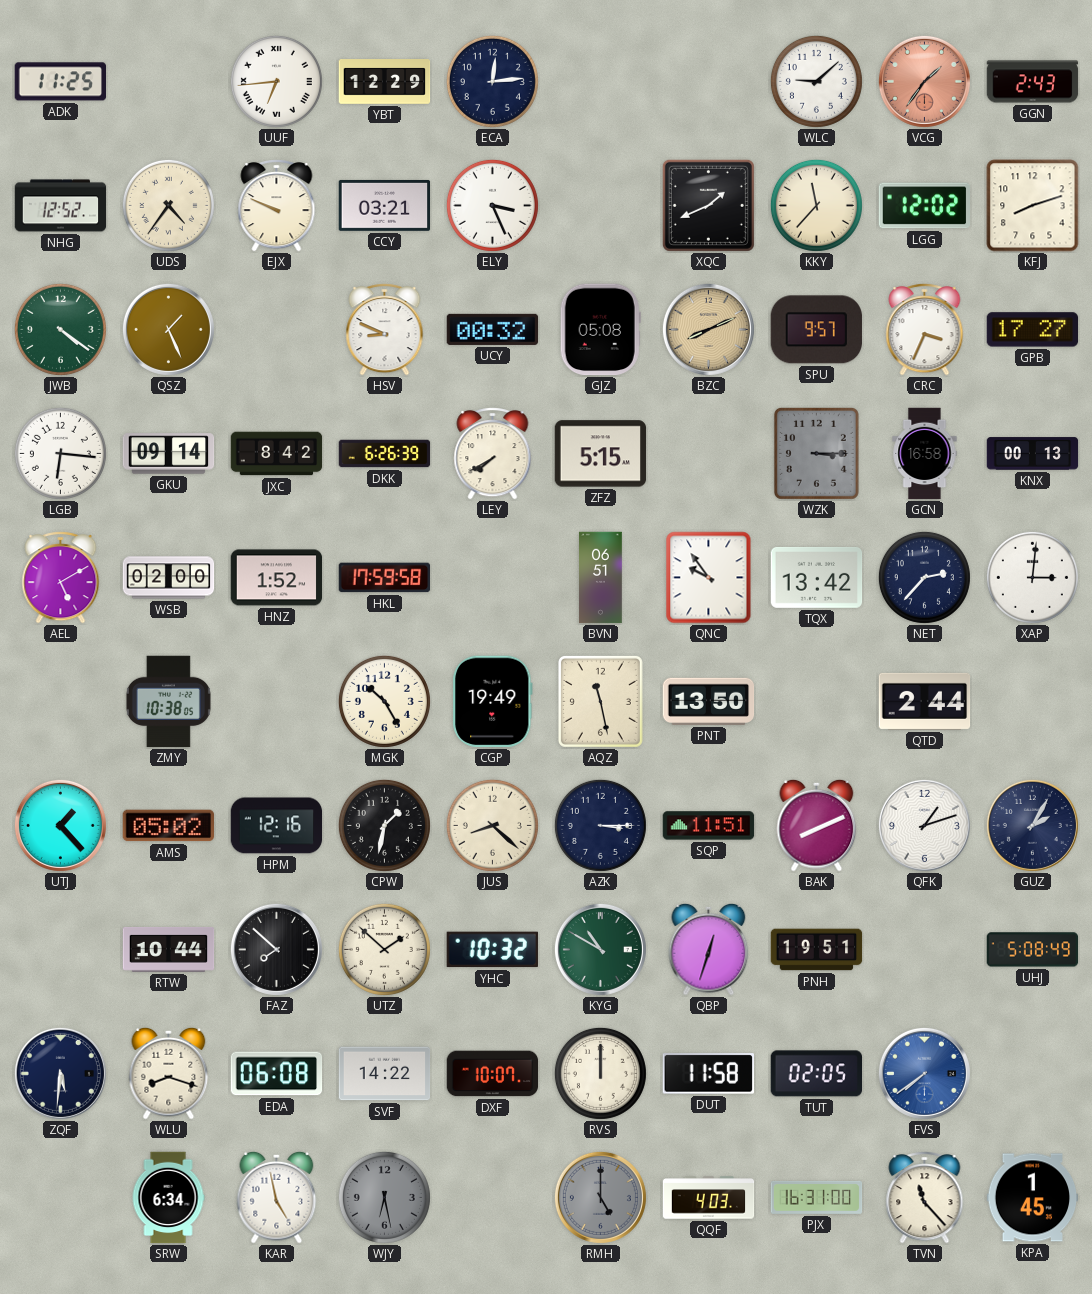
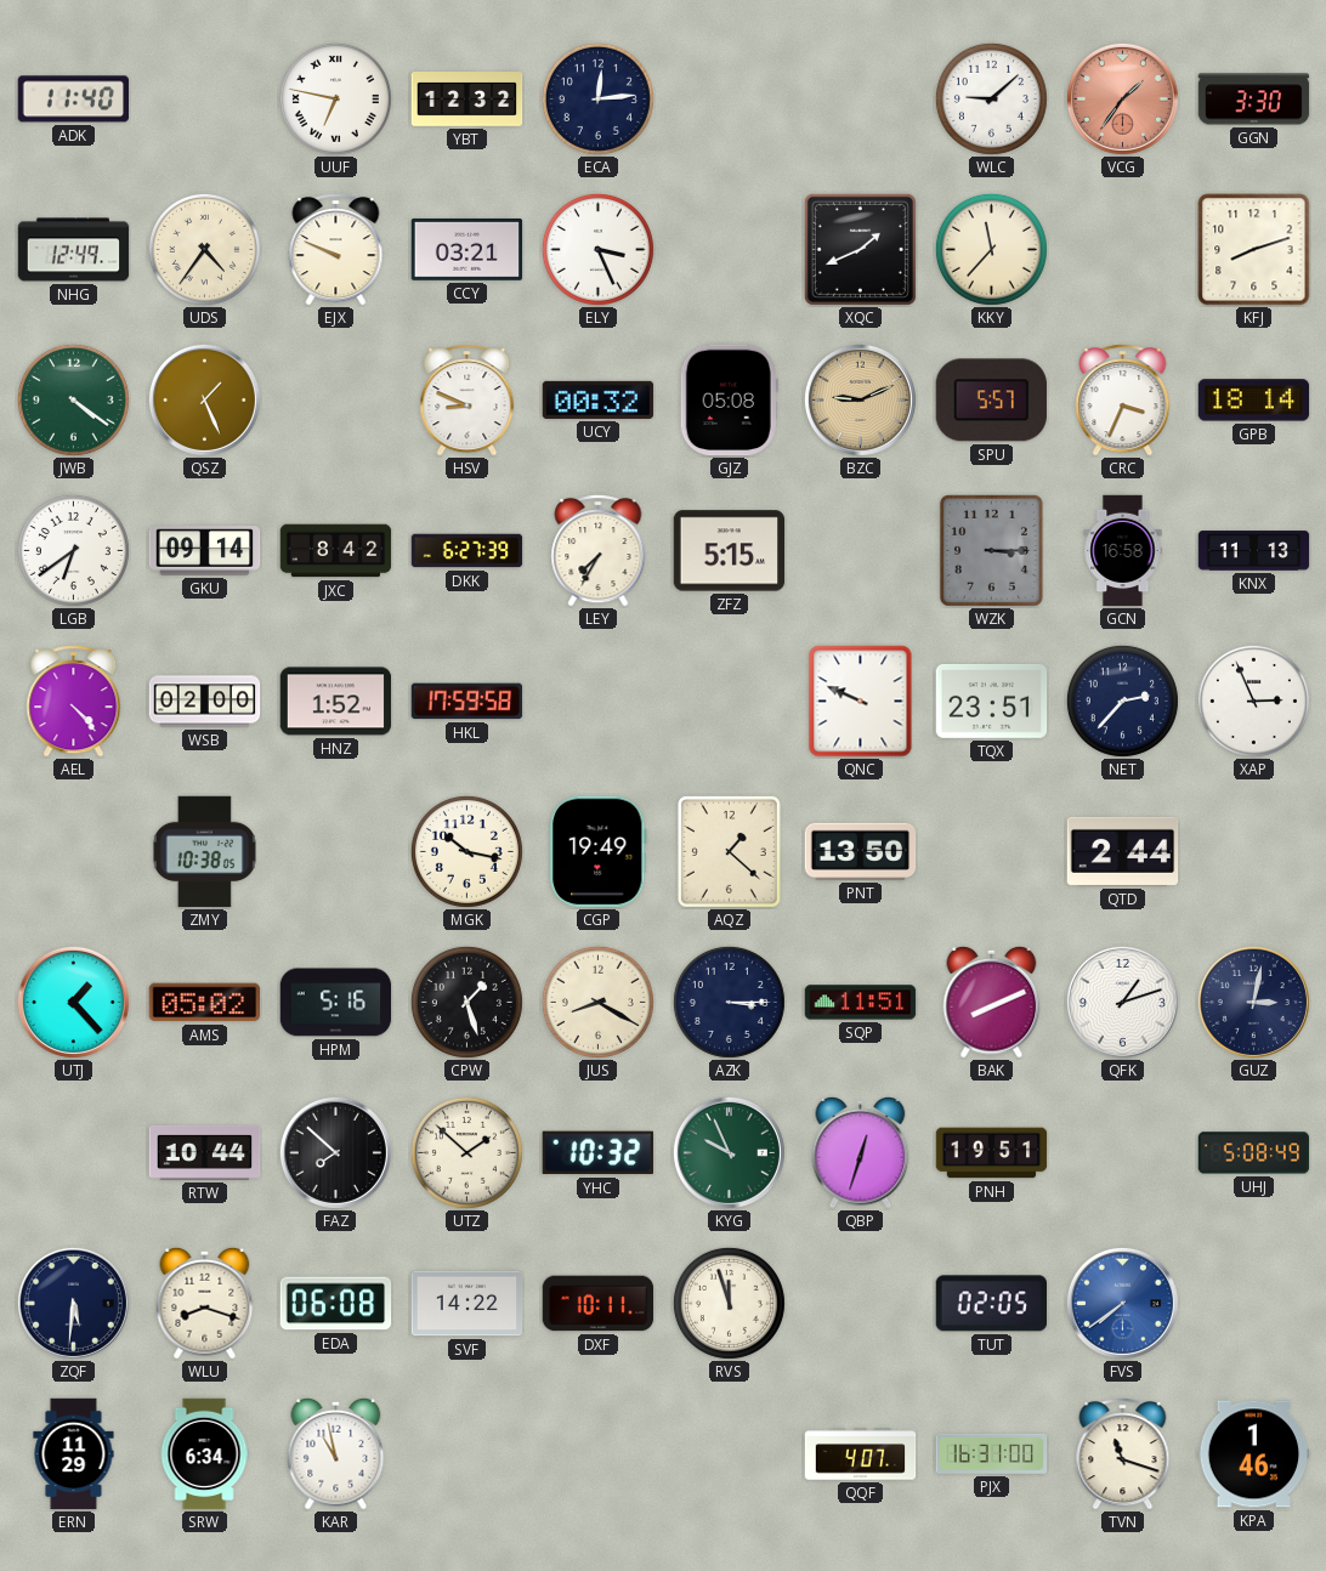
ADK: 11:25 -> 11:40 (73, 100)
UUF: 6:44 -> 6:47 (335, 98)
YBT: 12:29 -> 12:32 (467, 100)
GGN: 2:43 -> 3:30 (1254, 100)
NHG: 12:52 -> 12:49 (74, 250)
LGG: 12:02 -> none (925, 206)
BZC: 8:11 -> 9:11 (860, 399)
SPU: 9:57 -> 5:57 (991, 401)
GPB: 17:27 -> 18:14 (1254, 401)
LGB: 6:16 -> 6:39 (73, 550)
DKK: 6:26 -> 6:27 (467, 551)
LEY: 7:40 -> 7:35 (599, 551)
KNX: 00:13 -> 11:13 (1254, 551)
AEL: 5:10 -> 4:23 (74, 702)
BVN: 06:51 -> none (601, 578)
QNC: 9:54 -> 9:49 (861, 702)
TQX: 13:42 -> 23:51 (992, 701)
XAP: 3:01 -> 2:56 (1253, 701)
MGK: 10:25 -> 10:17 (466, 851)
AQZ: 11:28 -> 1:22 (729, 851)
HPM: 12:16 -> 5:16 (336, 1003)
CPW: 1:32 -> 1:27 (466, 1002)
JUS: 8:22 -> 8:20 (597, 1002)
GUZ: 2:05 -> 3:02 (1253, 1002)
KYG: 10:50 -> 9:56 (729, 1152)
DXF: 10:07 -> 10:11 (599, 1304)
RVS: 12:00 -> 11:57 (729, 1303)
DUT: 11:58 -> none (708, 1074)
ERN: none -> 11:29 (74, 1454)
KAR: 4:58 -> 10:58 (336, 1453)
WJY: 6:28 -> none (384, 1197)
RMH: 5:00 -> none (600, 1197)
QQF: 4:03 -> 4:07 (861, 1454)
TVN: 11:23 -> 11:18 (1123, 1454)
KPA: 1:45 -> 1:46 (1254, 1454)
